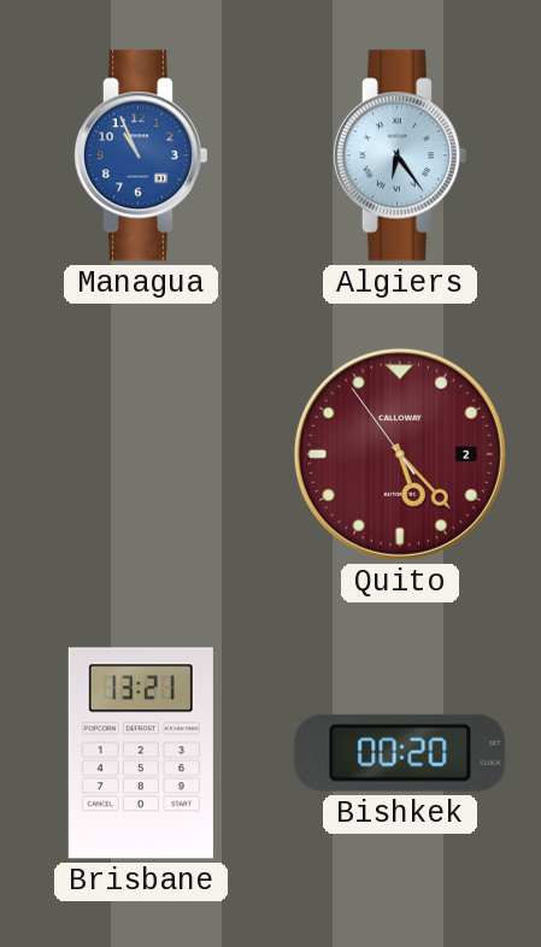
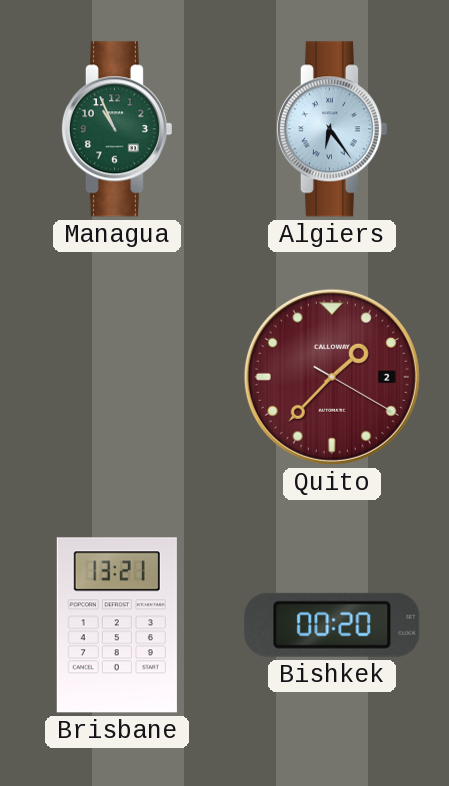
Managua dial: blue -> green (116, 129)
Quito: 5:22 -> 1:37 (332, 377)
